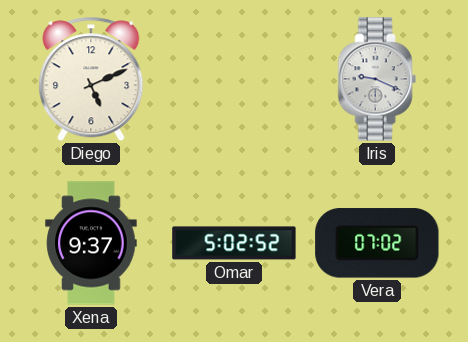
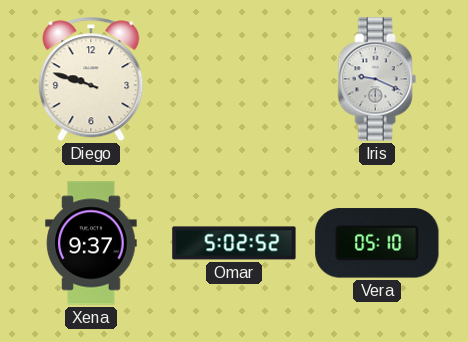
Diego: 5:11 -> 9:48 (91, 79)
Vera: 07:02 -> 05:10 (377, 243)
